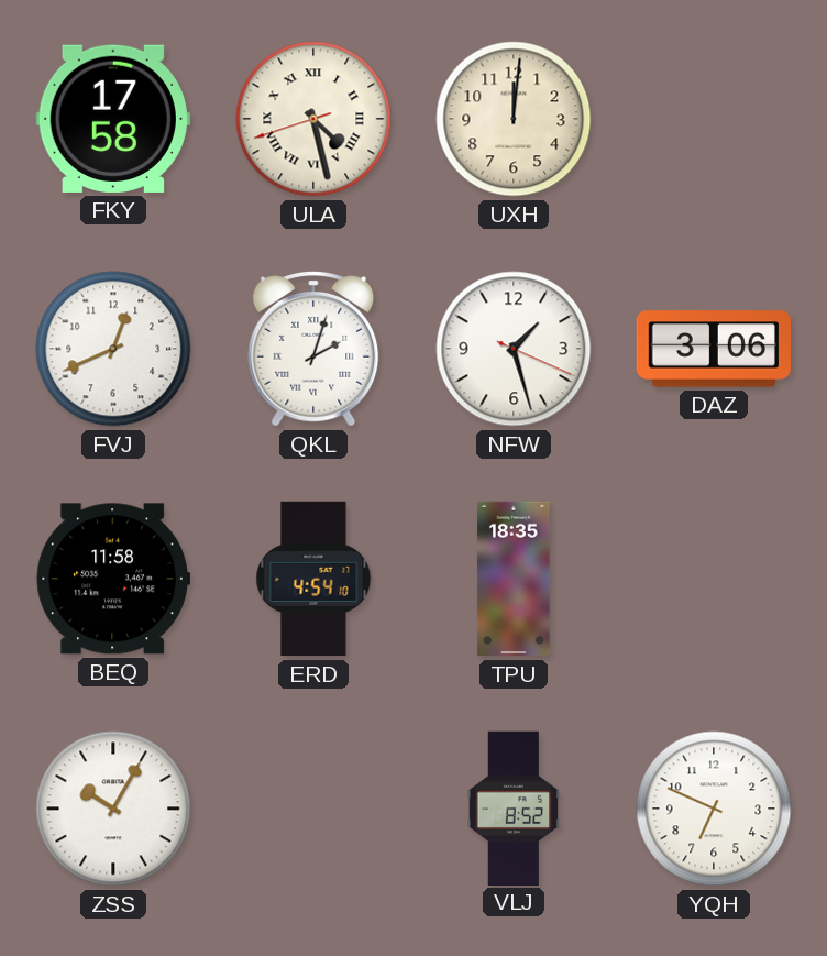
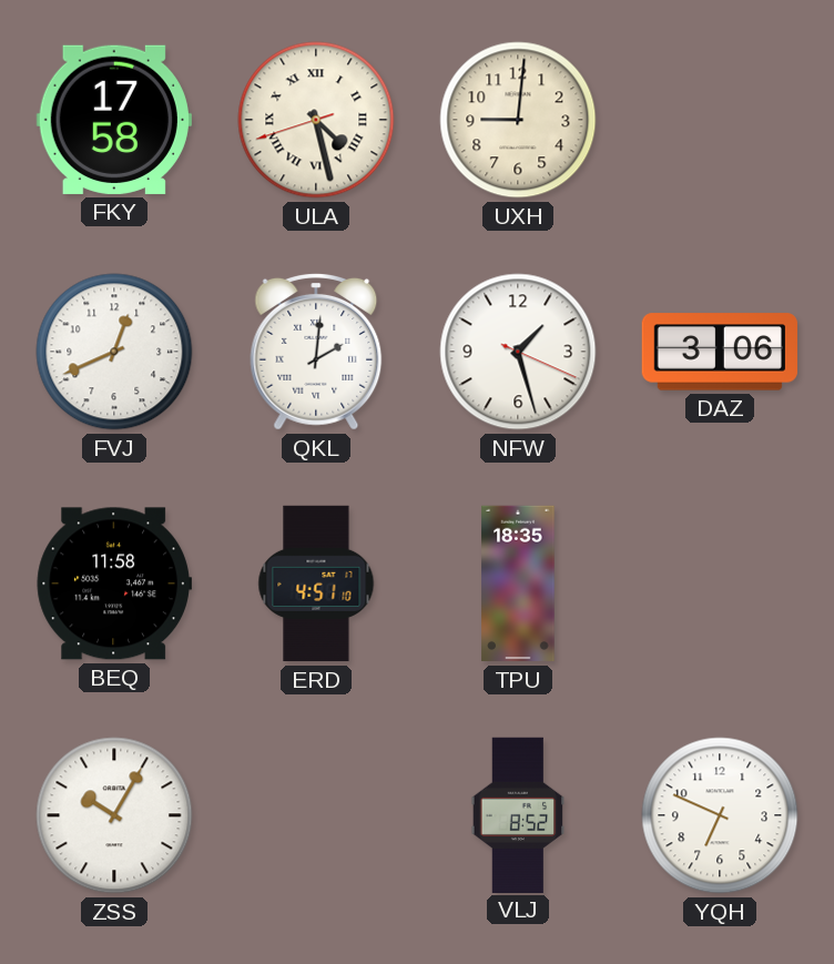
UXH: 12:01 -> 9:01 (518, 120)
QKL: 2:03 -> 2:01 (316, 352)
ERD: 4:54 -> 4:51 (316, 584)
